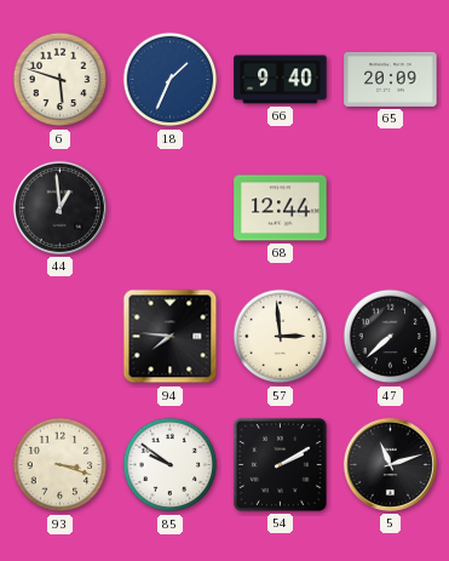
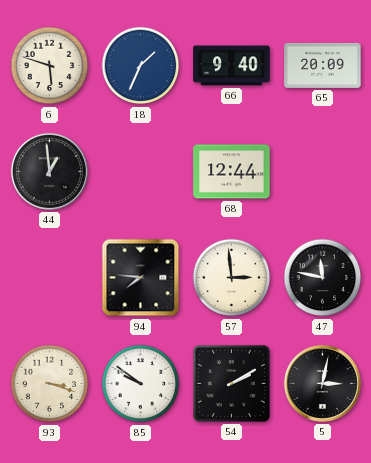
47: 7:38 -> 11:47 (323, 278)
5: 11:12 -> 3:02 (322, 383)
